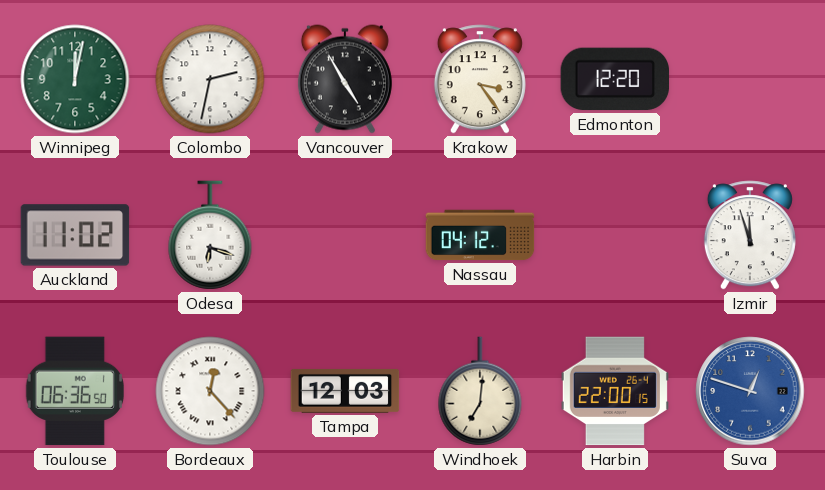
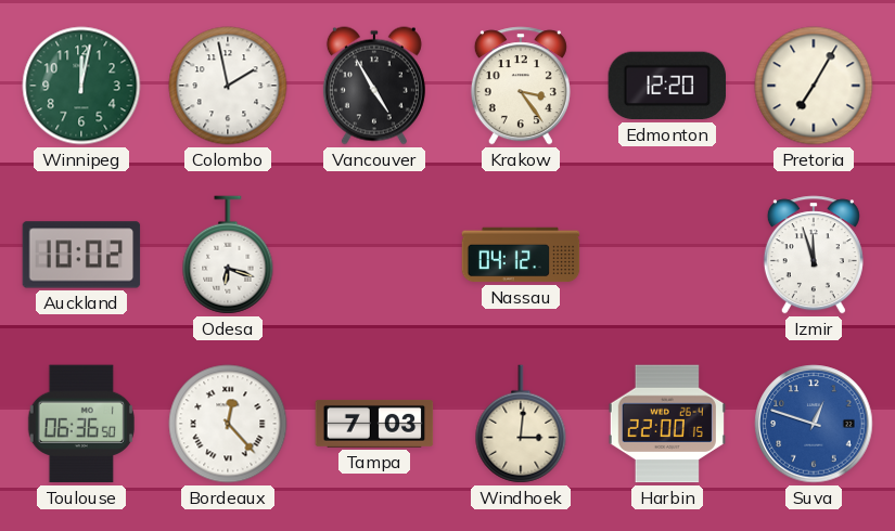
Colombo: 2:32 -> 1:58 (228, 86)
Pretoria: none -> 7:05 (814, 86)
Auckland: 11:02 -> 10:02 (81, 255)
Tampa: 12:03 -> 7:03 (374, 424)
Windhoek: 7:01 -> 3:01 (521, 424)
